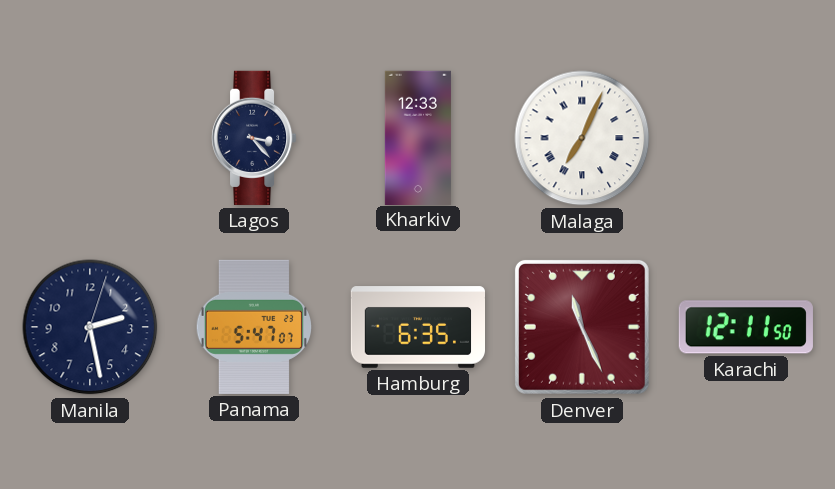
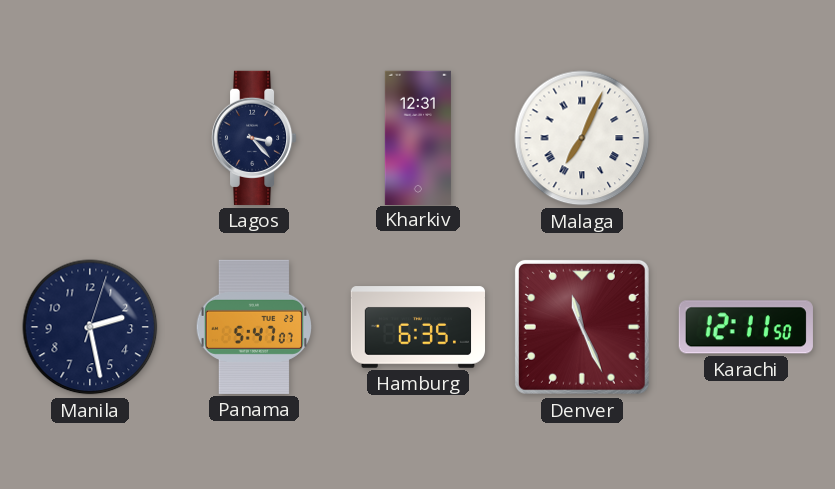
Kharkiv: 12:33 -> 12:31 (418, 137)
